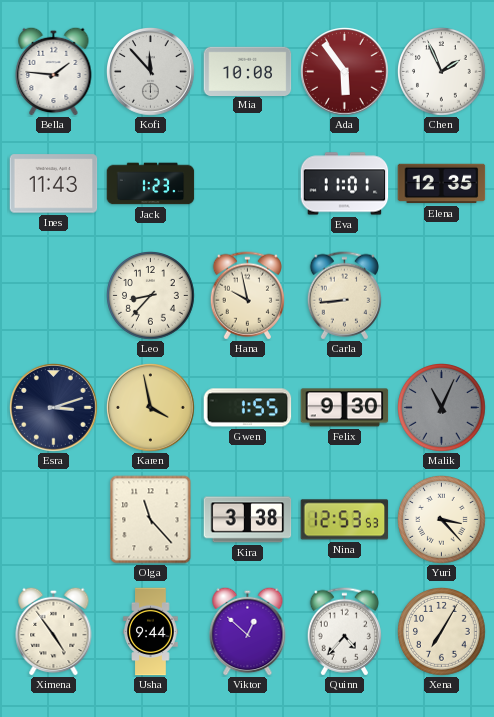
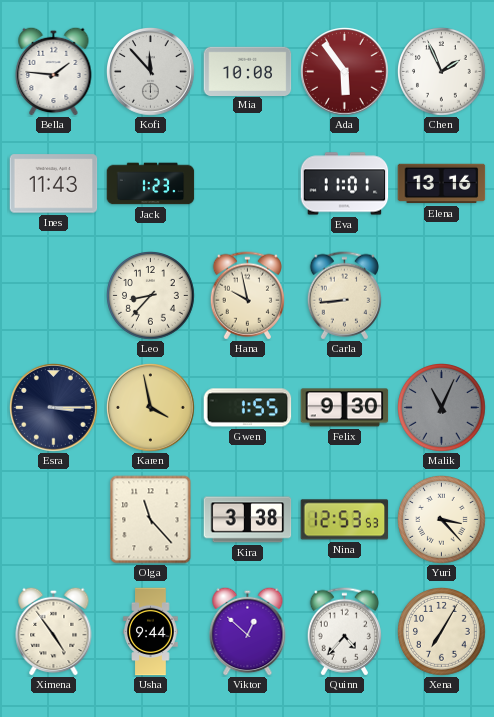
Elena: 12:35 -> 13:16 (442, 184)
Esra: 3:12 -> 3:15 (54, 408)
